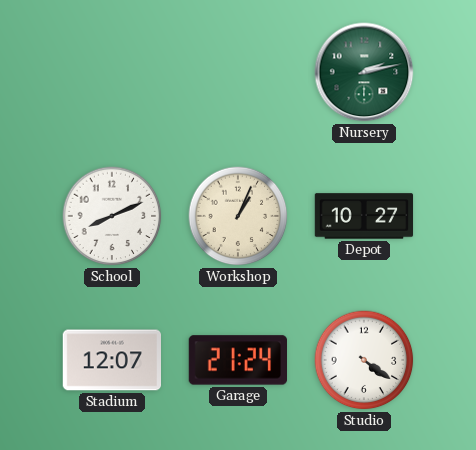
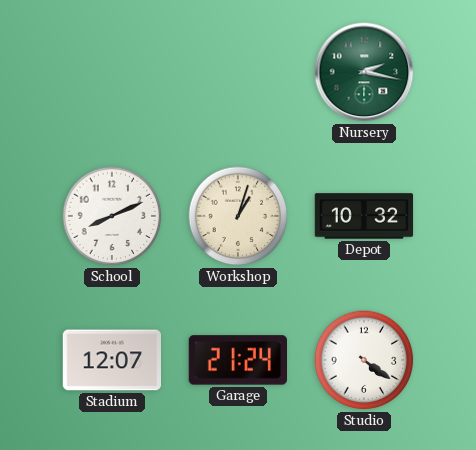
Nursery: 2:13 -> 2:17 (364, 72)
Workshop: 1:04 -> 1:03 (238, 216)
Depot: 10:27 -> 10:32 (364, 216)
